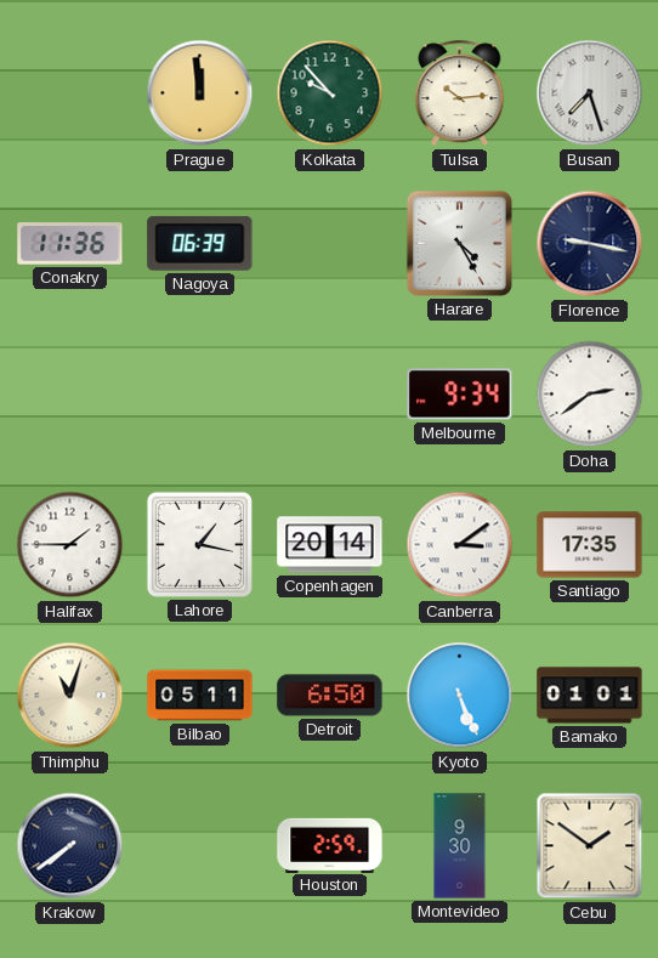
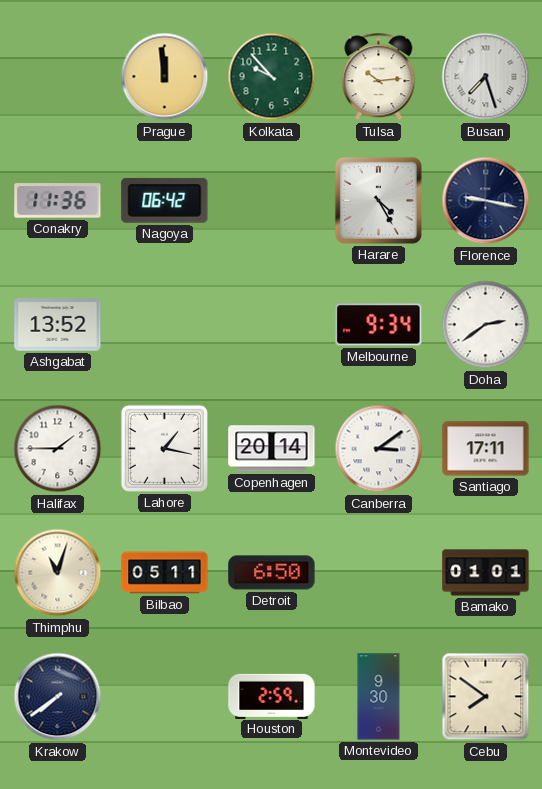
Nagoya: 06:39 -> 06:42 (165, 200)
Ashgabat: none -> 13:52 (58, 325)
Santiago: 17:35 -> 17:11 (486, 449)
Kyoto: 5:26 -> none (460, 696)
Cebu: 1:51 -> 7:51 (486, 697)
